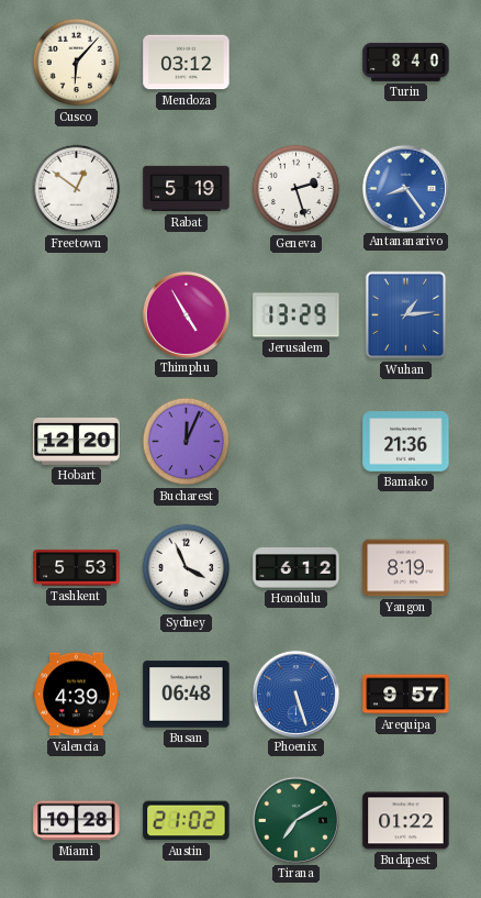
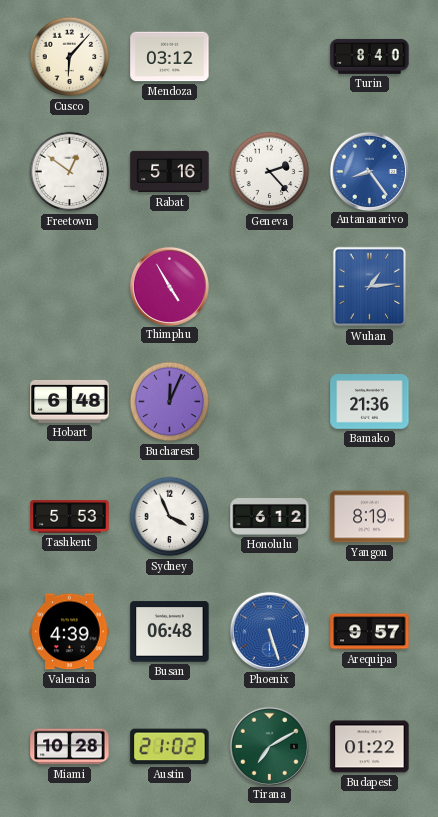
Rabat: 5:19 -> 5:16 (170, 172)
Geneva: 2:27 -> 2:23 (270, 172)
Jerusalem: 13:29 -> none (297, 315)
Hobart: 12:20 -> 6:48 (70, 402)
